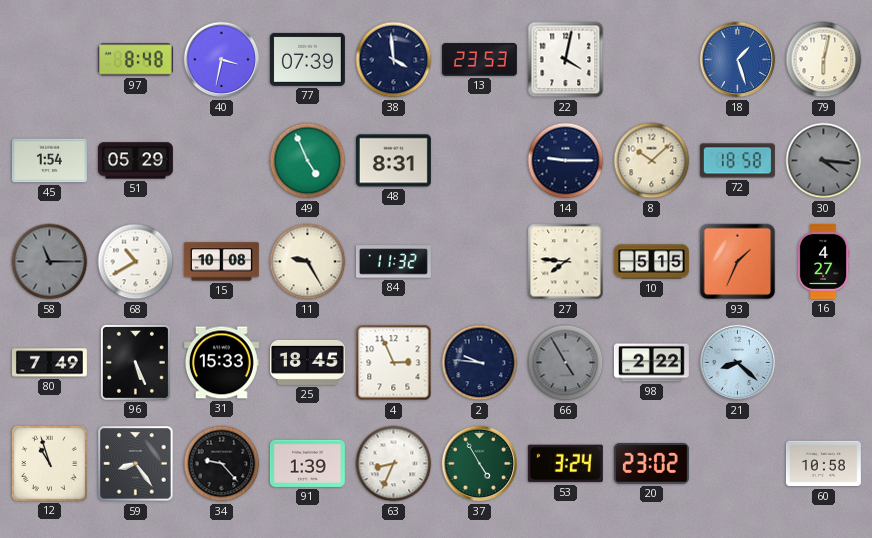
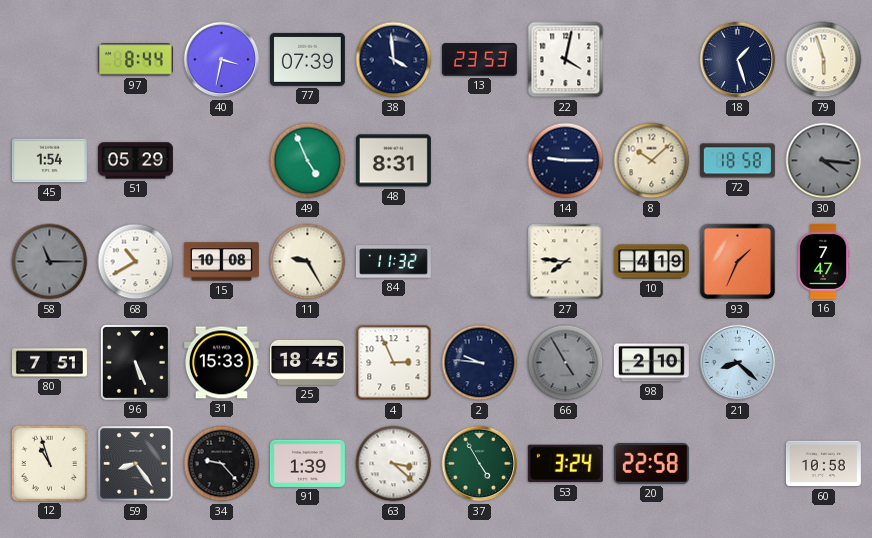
97: 8:48 -> 8:44 (135, 60)
18 dial: blue -> navy (738, 60)
79: 6:02 -> 5:57 (824, 60)
10: 5:15 -> 4:19 (651, 262)
16: 4:27 -> 7:47 (823, 261)
80: 7:49 -> 7:51 (49, 363)
98: 2:22 -> 2:10 (651, 363)
63: 8:34 -> 3:22 (394, 464)
20: 23:02 -> 22:58 (651, 464)
